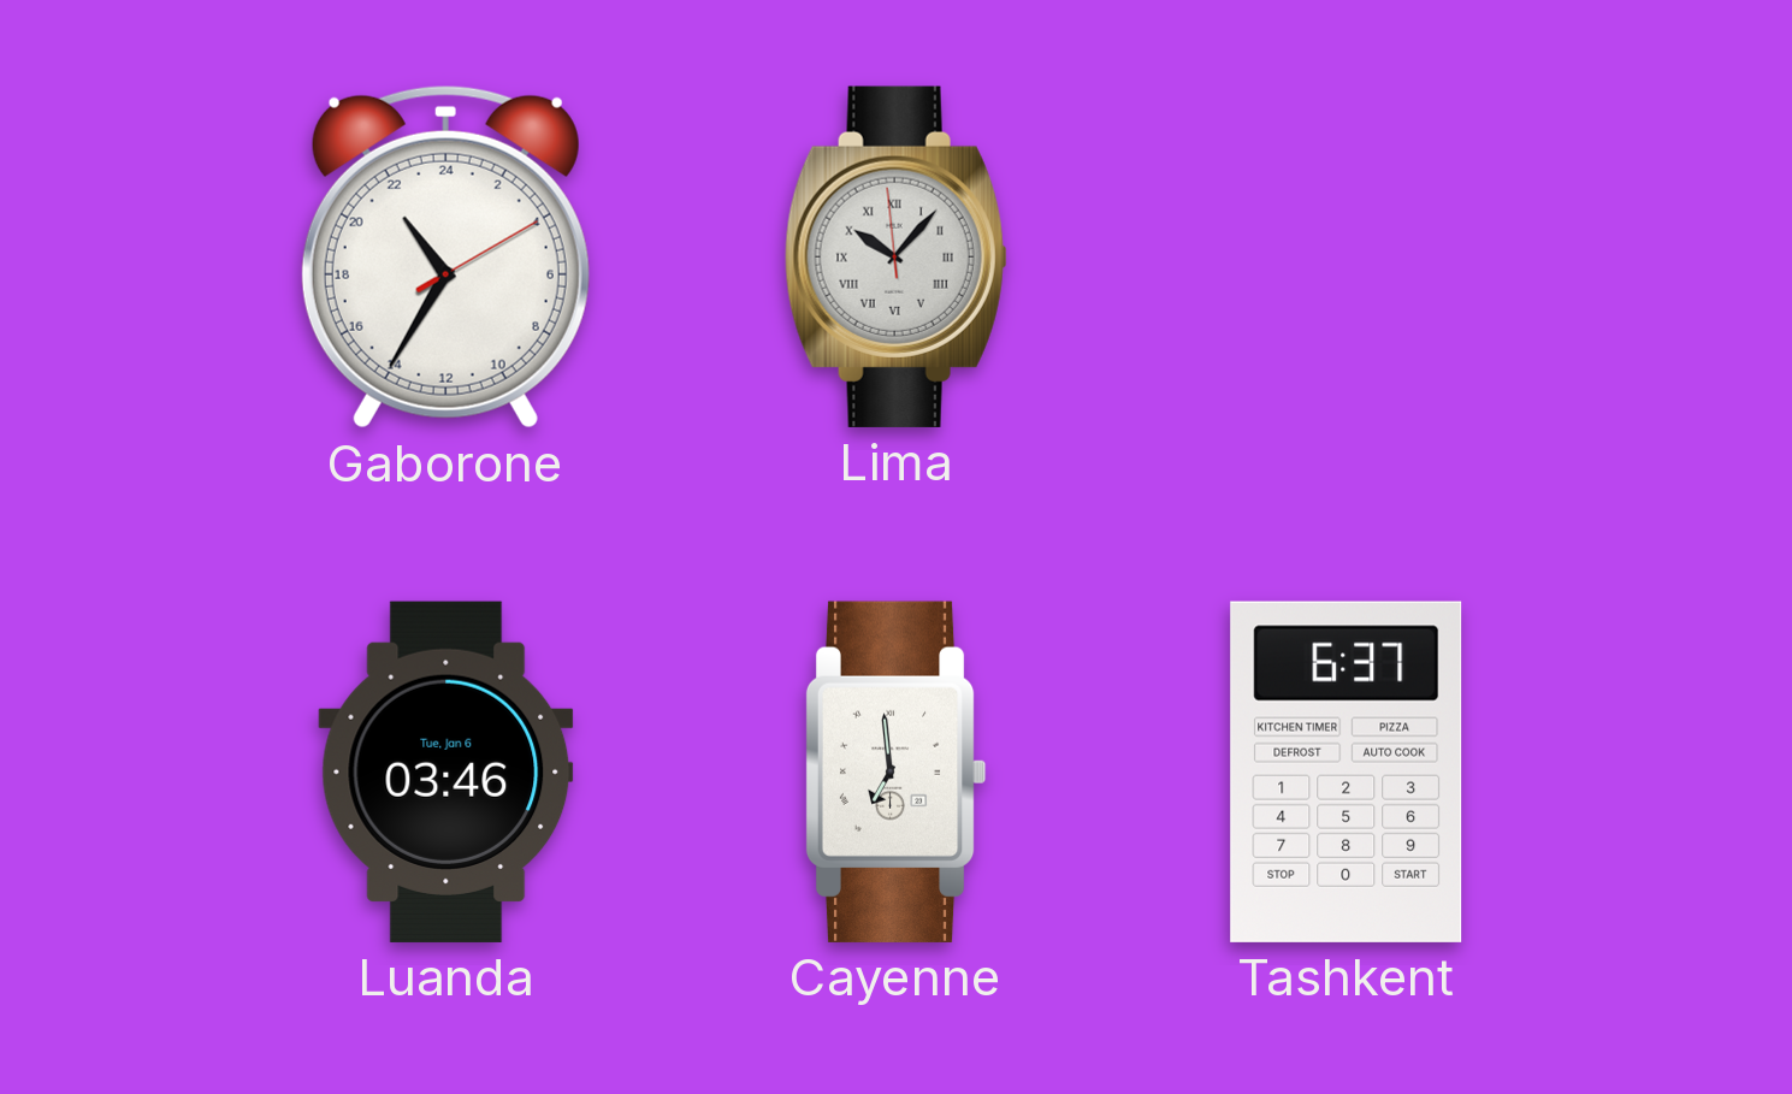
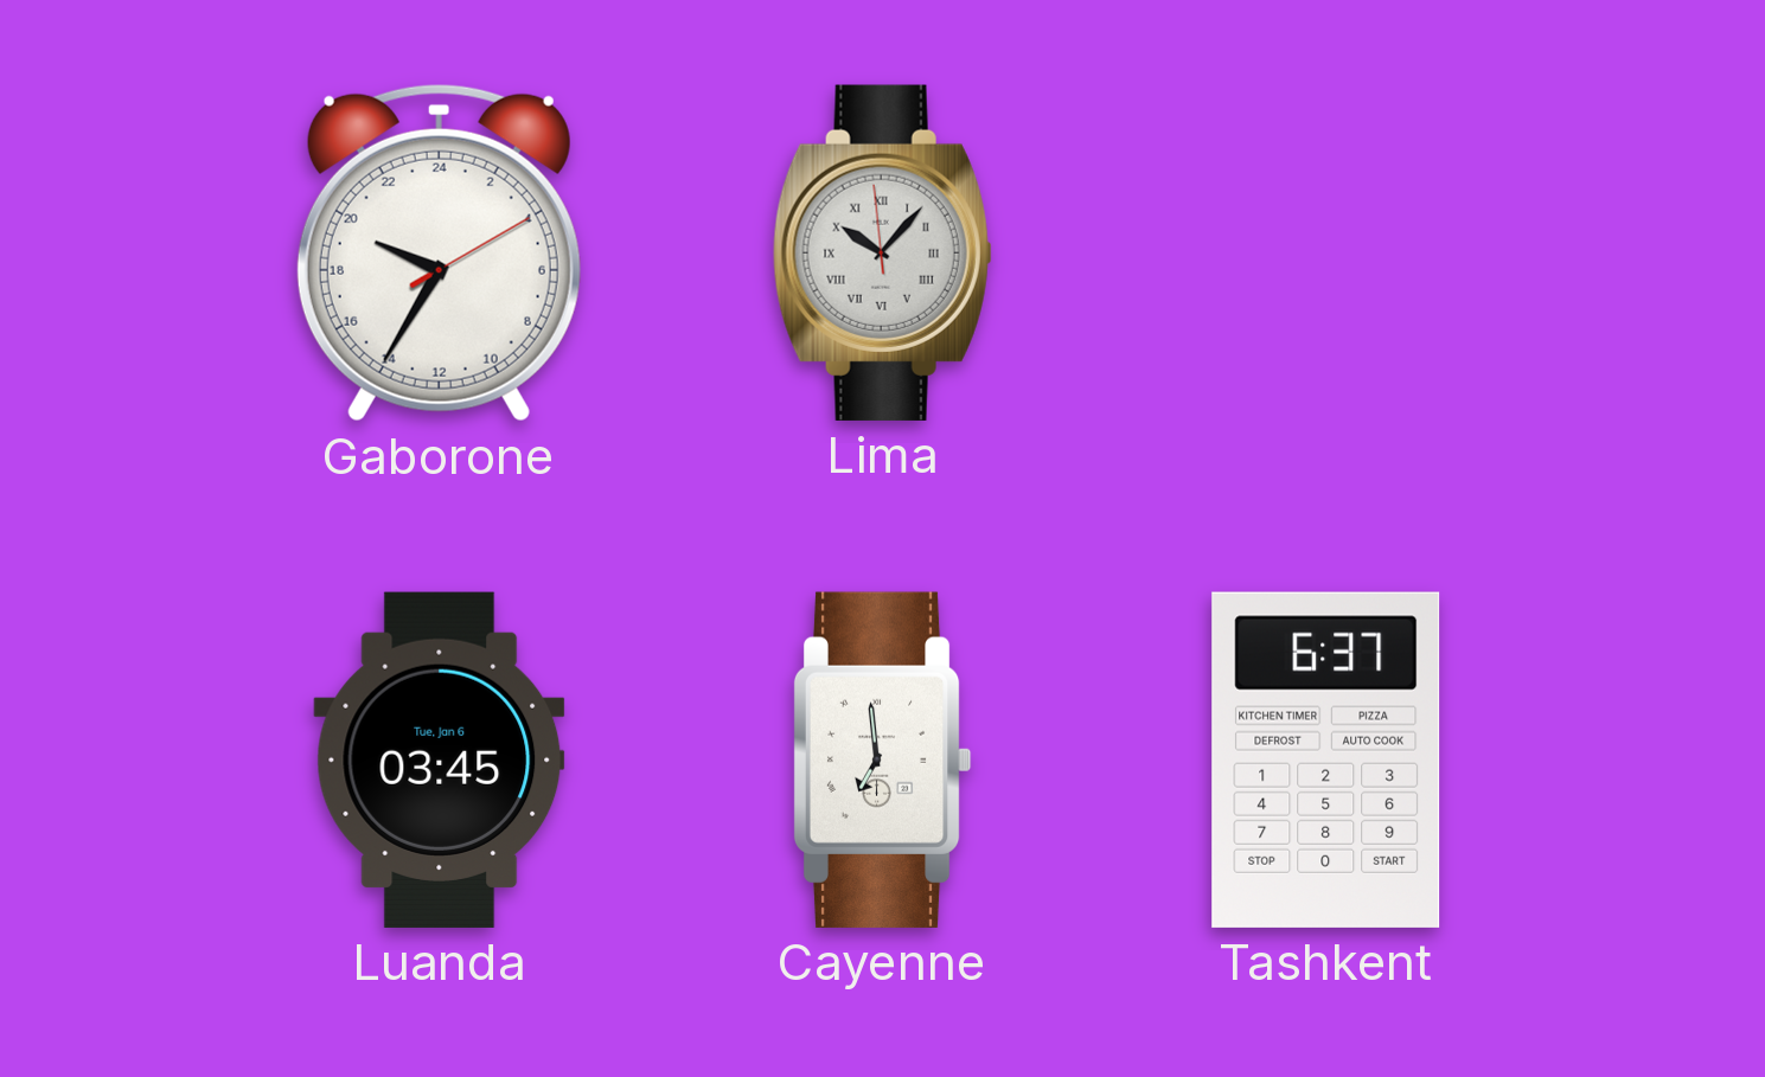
Gaborone: 21:35 -> 19:35 (439, 252)
Luanda: 03:46 -> 03:45 (440, 759)
